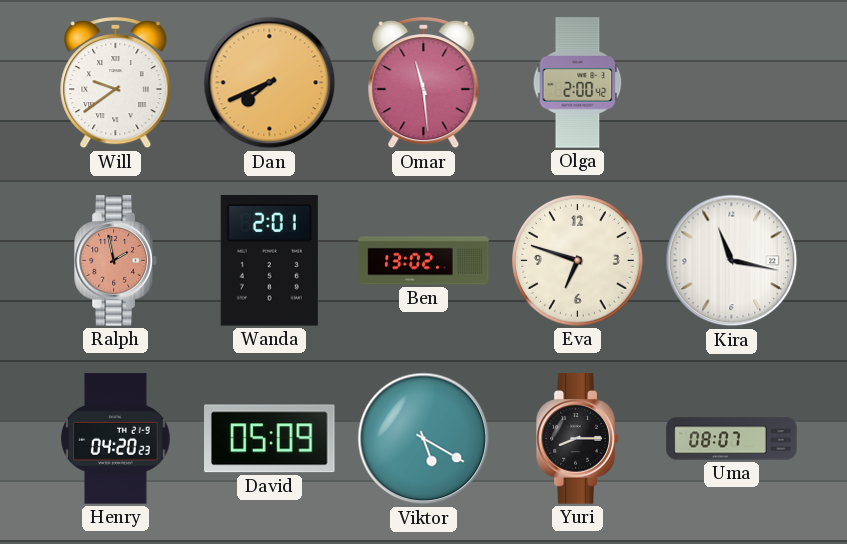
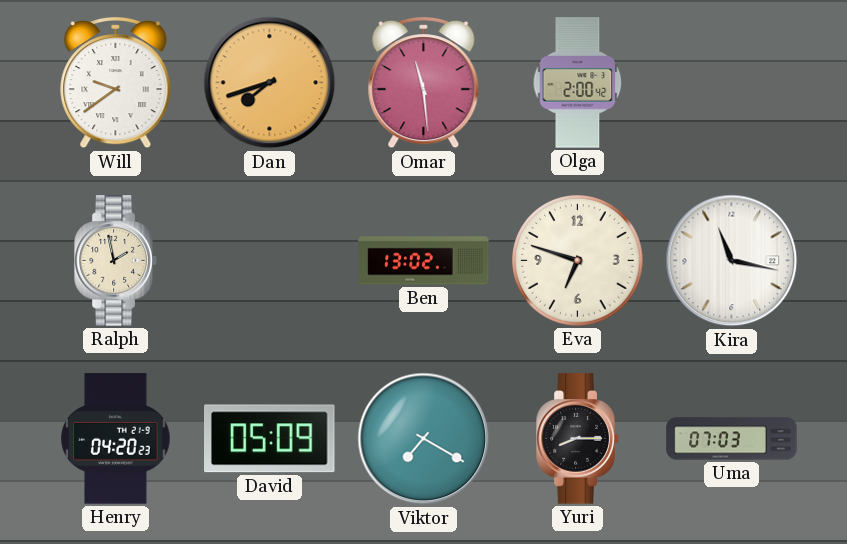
Dan: 7:41 -> 7:42 (270, 83)
Ralph dial: salmon -> cream (116, 261)
Wanda: 2:01 -> none (269, 261)
Viktor: 5:20 -> 7:20 (424, 439)
Uma: 08:07 -> 07:03 (732, 439)
